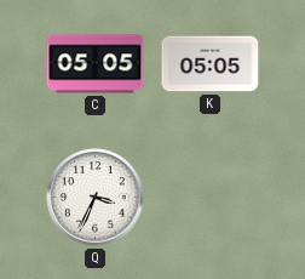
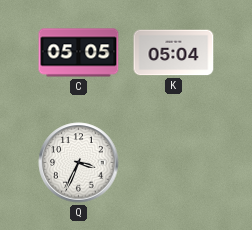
K: 05:05 -> 05:04 (174, 53)
